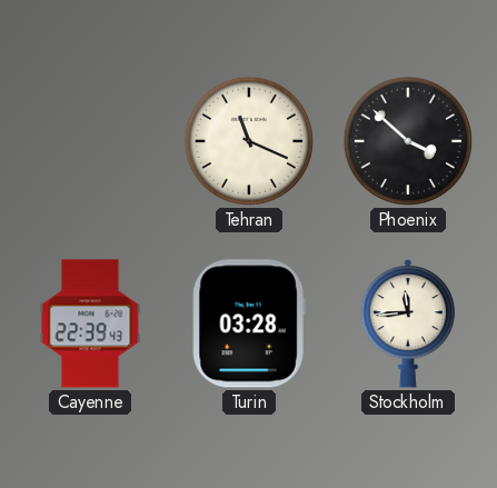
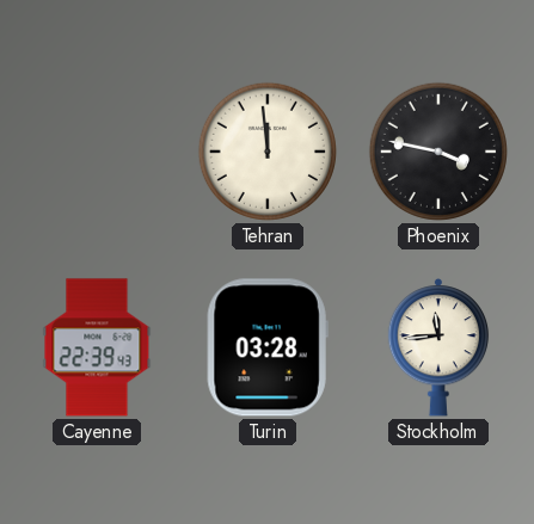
Tehran: 11:19 -> 11:59 (268, 152)
Phoenix: 3:52 -> 3:47 (438, 152)
